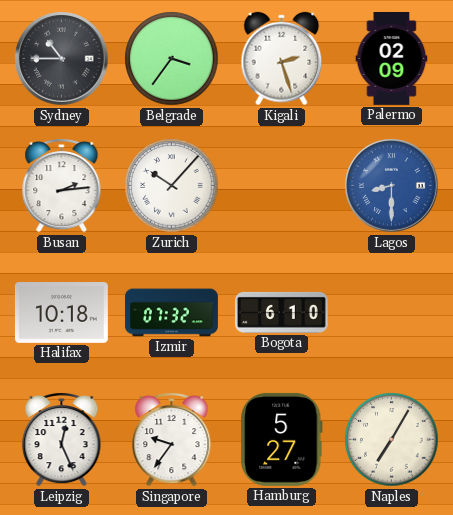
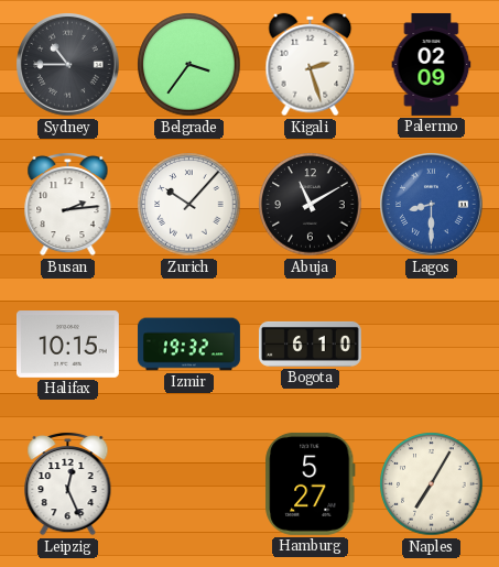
Abuja: none -> 11:10 (311, 205)
Halifax: 10:18 -> 10:15 (67, 345)
Izmir: 07:32 -> 19:32 (189, 345)
Singapore: 9:36 -> none (172, 439)
